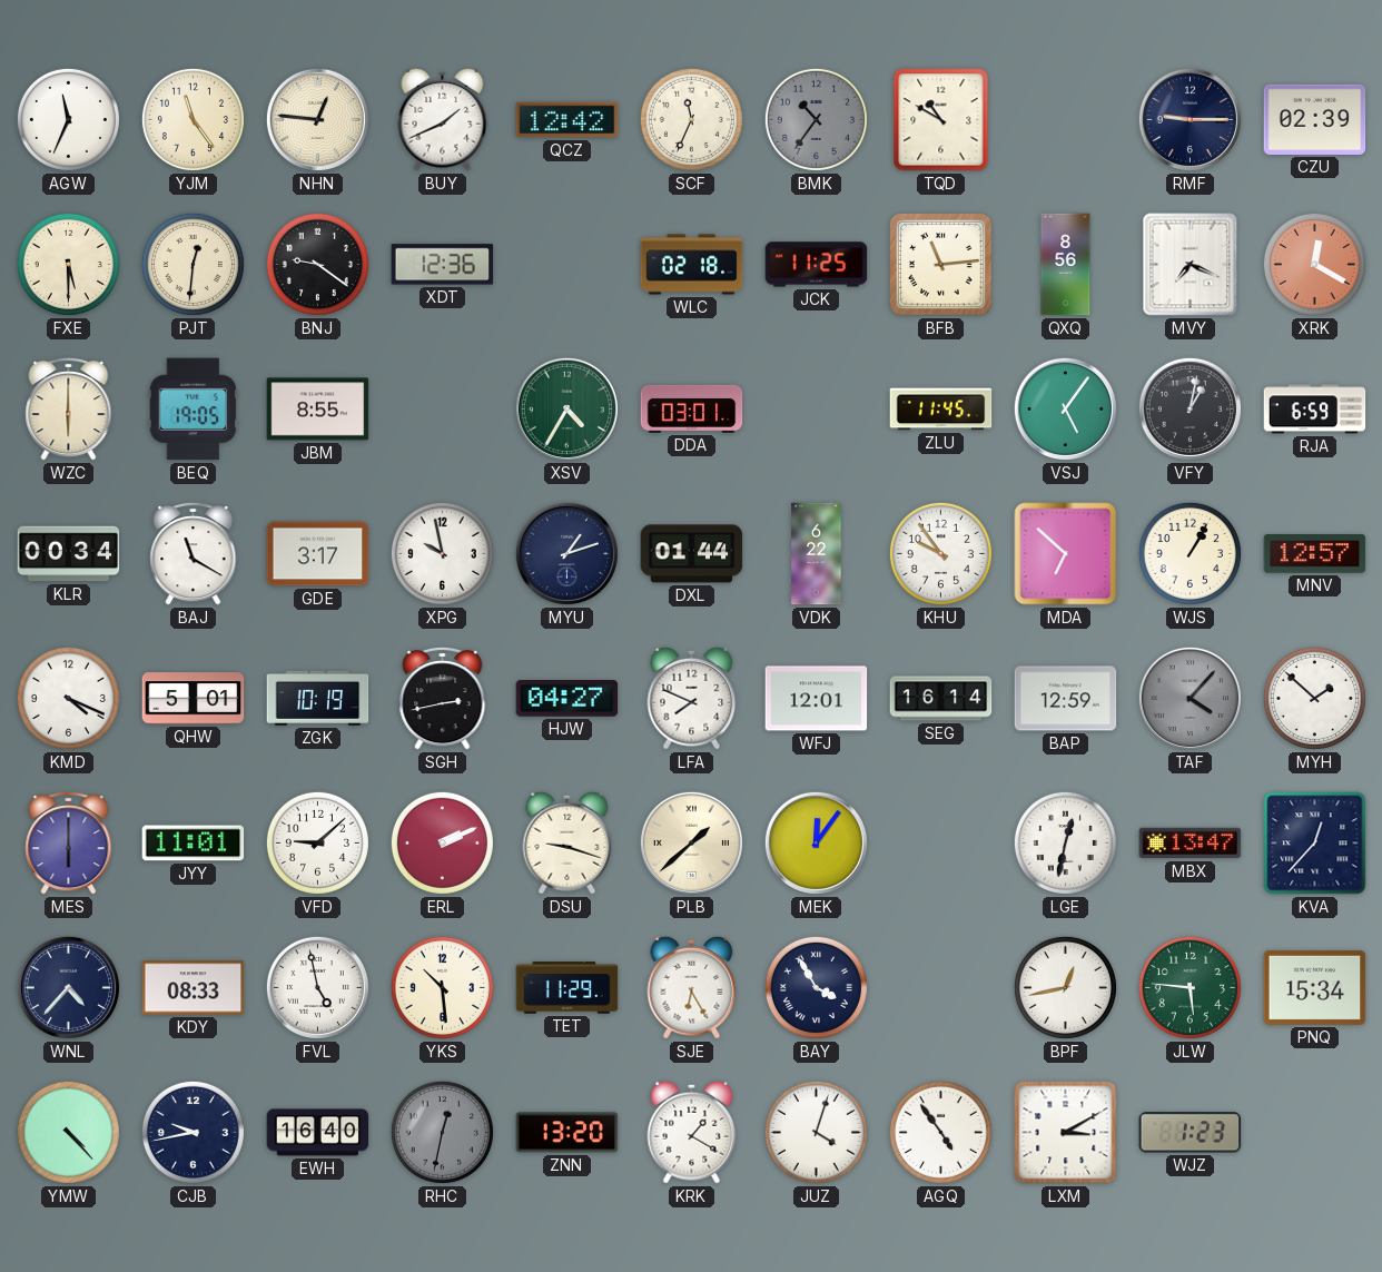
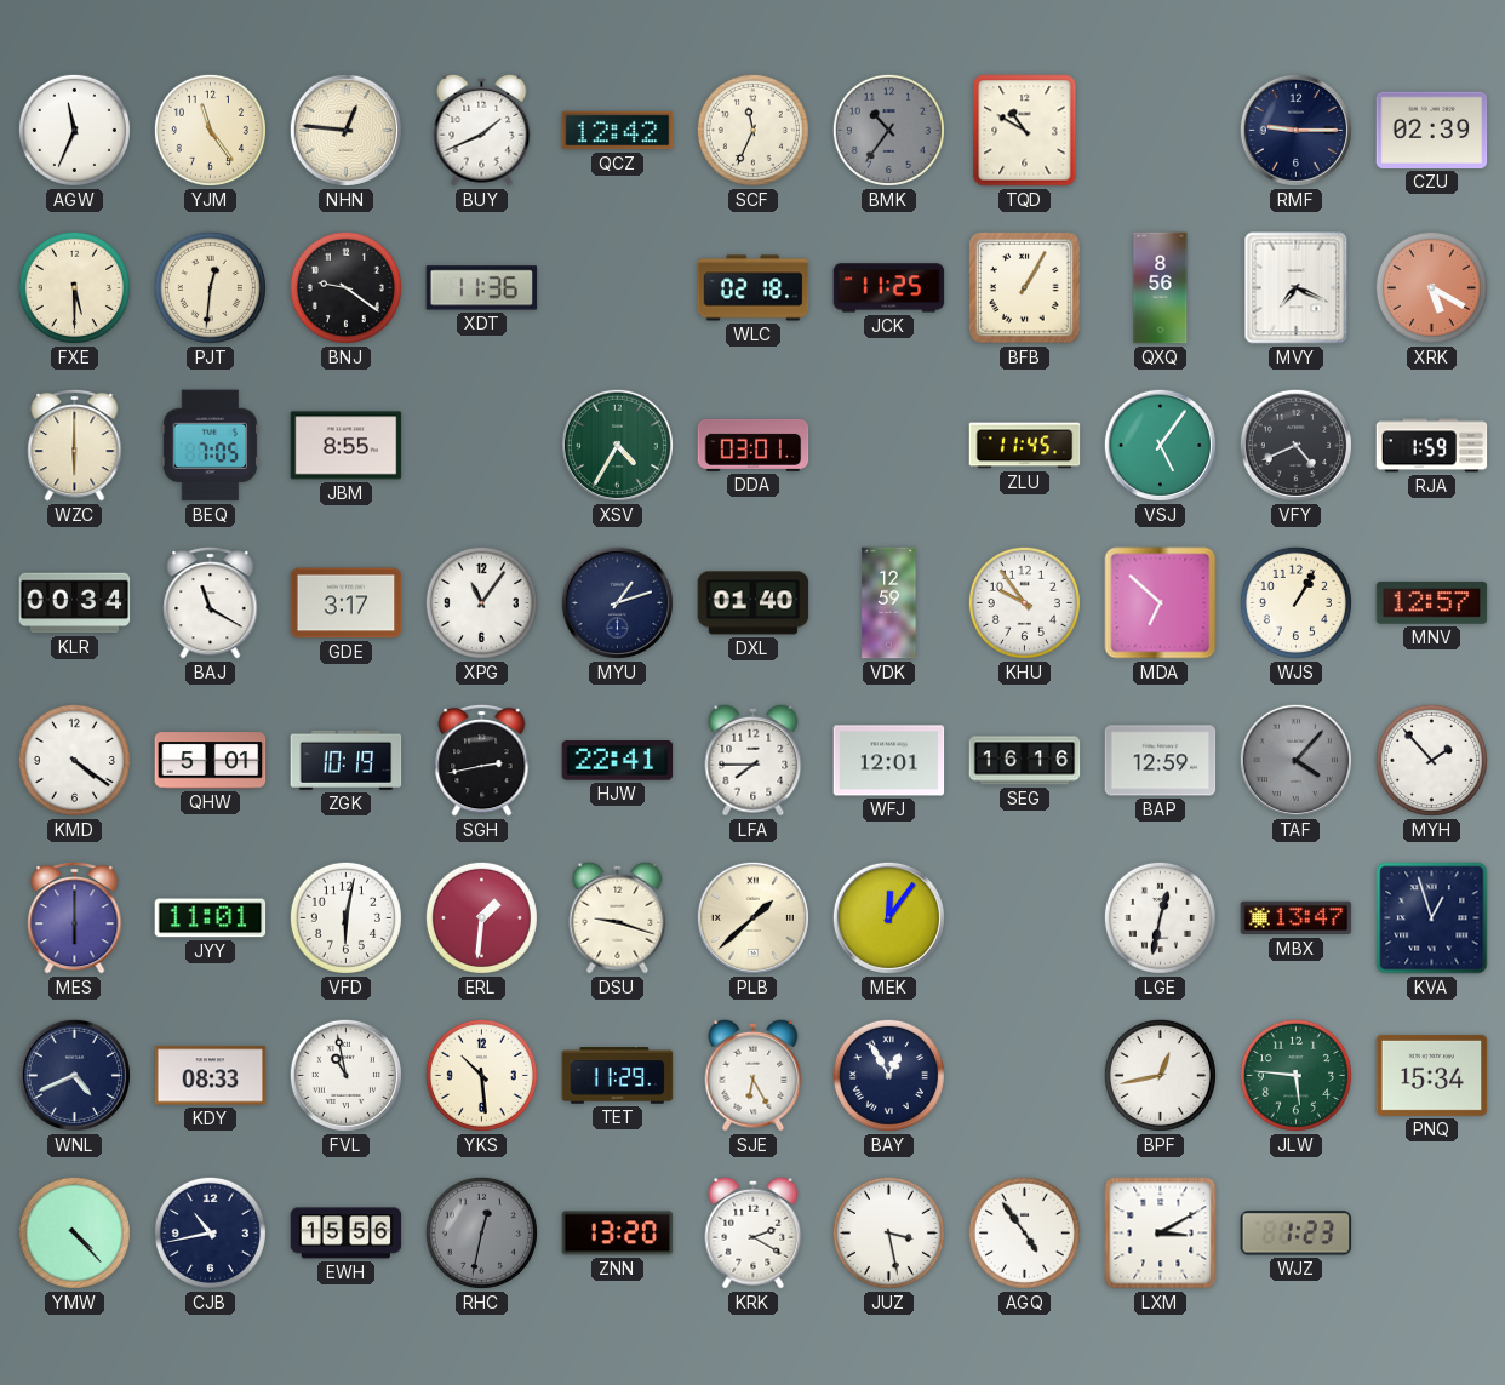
XDT: 12:36 -> 11:36 (482, 288)
BFB: 11:14 -> 1:05 (1025, 288)
XRK: 12:20 -> 5:20 (1431, 287)
BEQ: 19:05 -> 7:05 (211, 446)
VFY: 1:02 -> 4:41 (1295, 445)
RJA: 6:59 -> 1:59 (1432, 446)
XPG: 9:58 -> 11:06 (481, 602)
DXL: 01:44 -> 01:40 (754, 603)
VDK: 6:22 -> 12:59 (889, 603)
KMD: 4:19 -> 4:21 (74, 760)
HJW: 04:27 -> 22:41 (618, 761)
LFA: 7:49 -> 7:45 (754, 760)
SEG: 16:14 -> 16:16 (1025, 761)
MYH: 1:52 -> 1:53 (1431, 760)
VFD: 9:08 -> 6:02 (345, 917)
ERL: 2:11 -> 1:31 (481, 917)
KVA: 12:37 -> 12:57 (1432, 918)
WNL: 4:37 -> 4:41 (74, 1075)
FVL: 4:58 -> 10:58 (345, 1075)
BAY: 3:55 -> 12:55 (888, 1075)
CJB: 9:43 -> 10:43 (210, 1232)
EWH: 16:40 -> 15:56 (347, 1234)
KRK: 1:20 -> 2:20 (754, 1232)
JUZ: 4:03 -> 3:28 (888, 1232)
